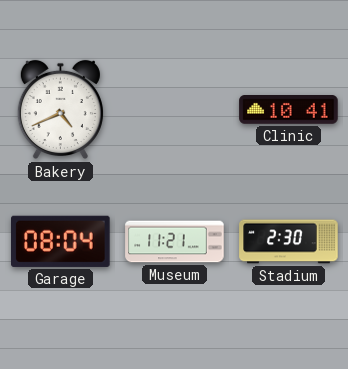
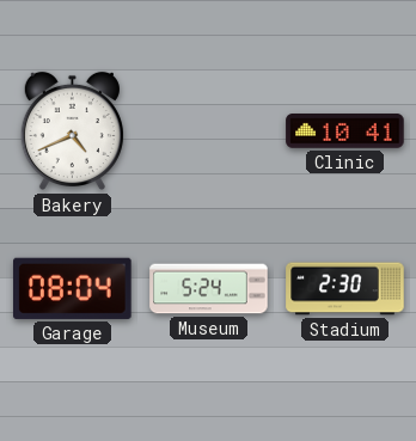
Museum: 11:21 -> 5:24 (209, 289)
